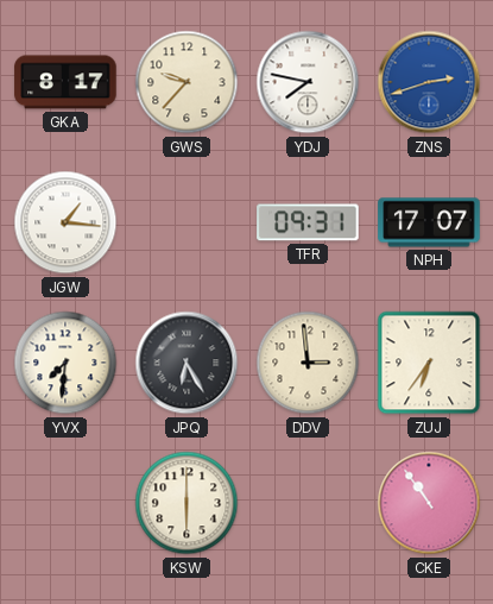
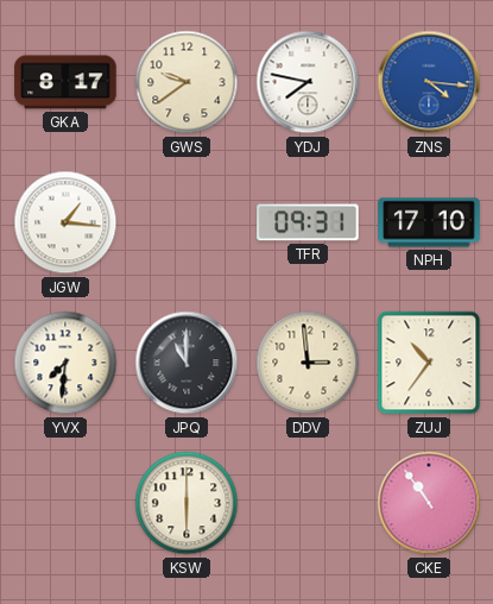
GWS: 9:37 -> 9:39 (187, 82)
ZNS: 2:42 -> 4:16 (429, 82)
NPH: 17:07 -> 17:10 (429, 222)
JPQ: 6:25 -> 11:00 (187, 363)
ZUJ: 6:36 -> 10:36 (429, 363)
